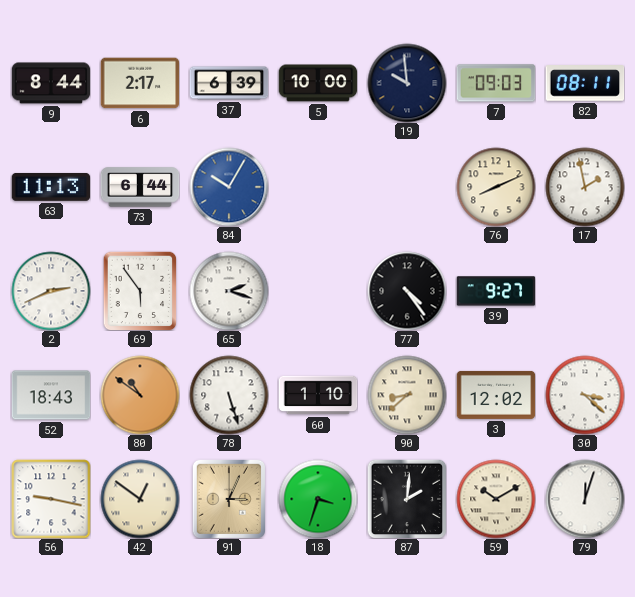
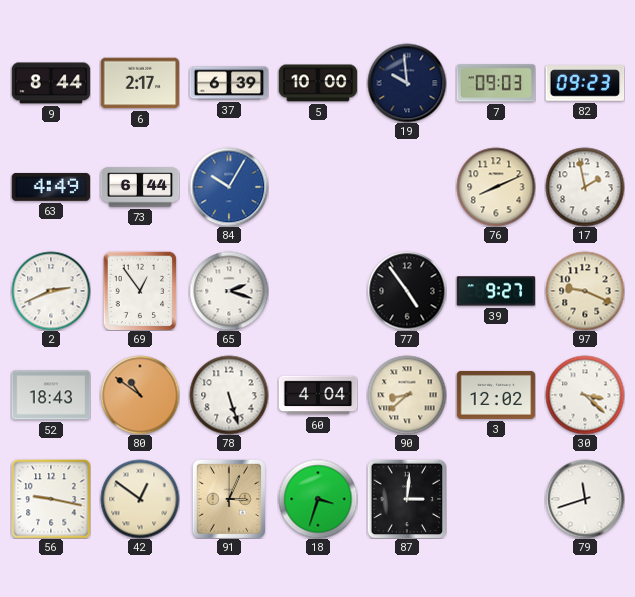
82: 08:11 -> 09:23 (585, 83)
63: 11:13 -> 4:49 (51, 187)
69: 5:54 -> 12:54 (140, 291)
77: 4:24 -> 4:54 (407, 291)
97: none -> 9:19 (585, 291)
60: 1:10 -> 4:04 (318, 395)
87: 2:01 -> 3:01 (407, 499)
59: 10:10 -> none (496, 499)
79: 12:03 -> 11:42 (585, 499)
